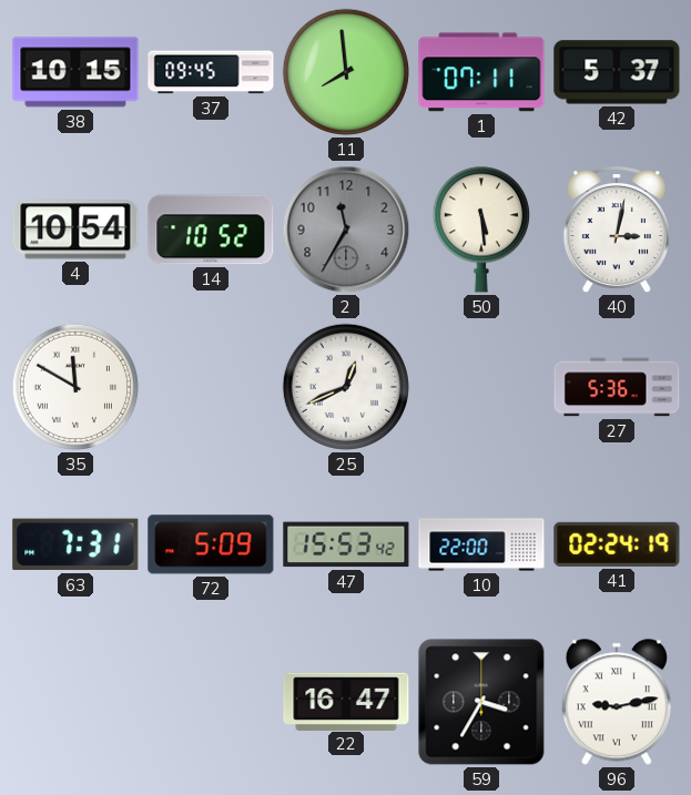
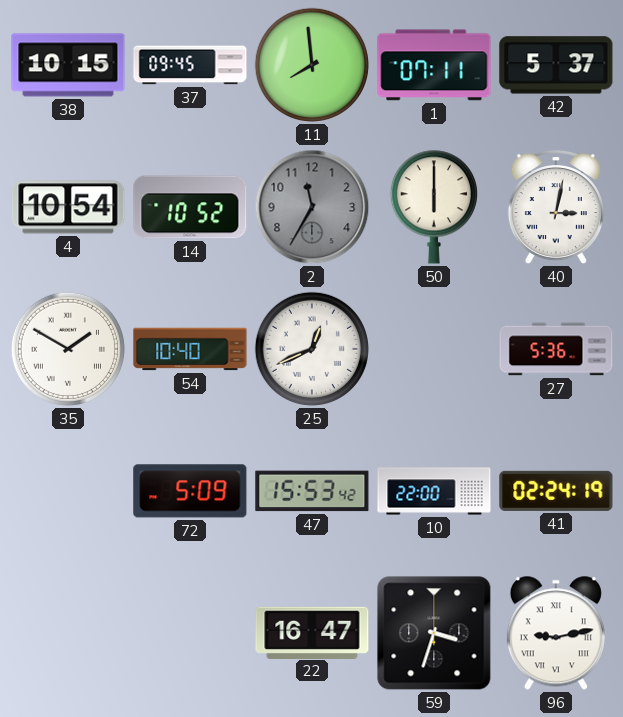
50: 5:29 -> 6:00 (434, 207)
35: 11:50 -> 1:50 (68, 349)
54: none -> 10:40 (190, 349)
63: 7:31 -> none (75, 544)
59: 3:35 -> 3:33 (434, 633)
